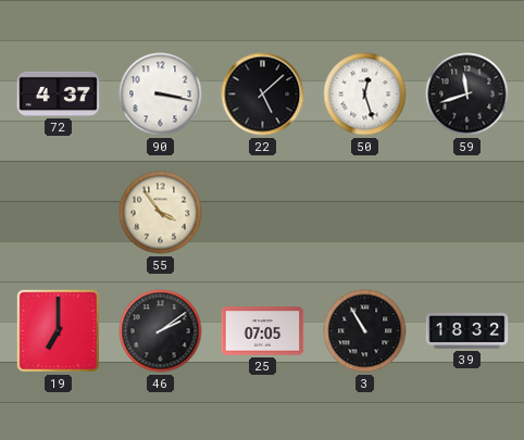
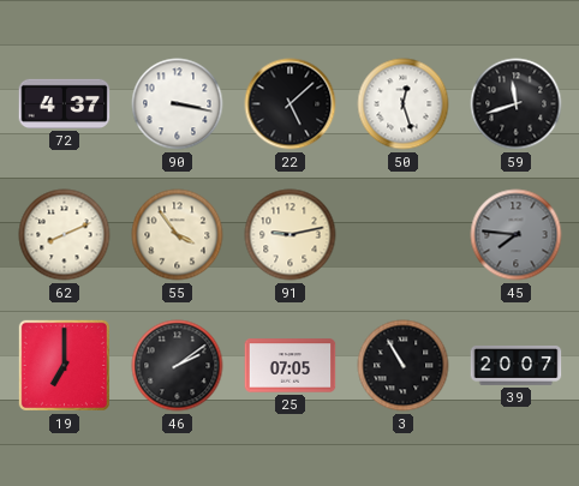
62: none -> 8:11 (65, 235)
91: none -> 9:13 (291, 235)
45: none -> 7:46 (517, 235)
39: 18:32 -> 20:07 (517, 366)
